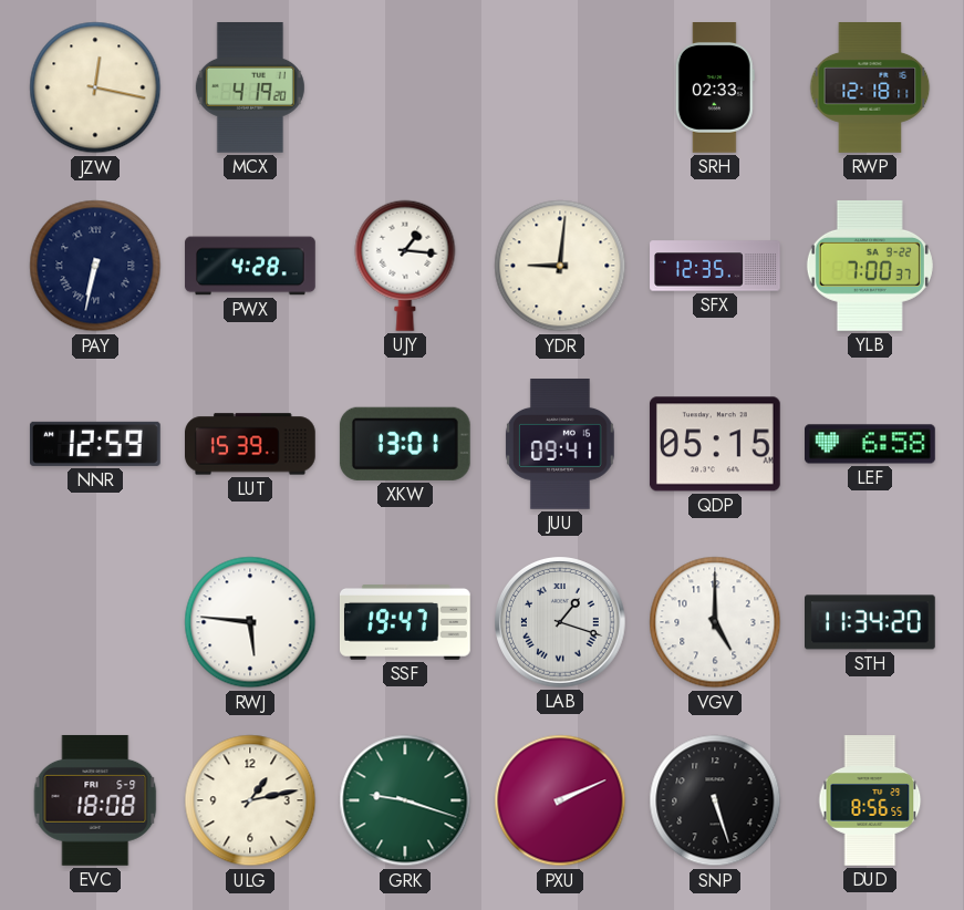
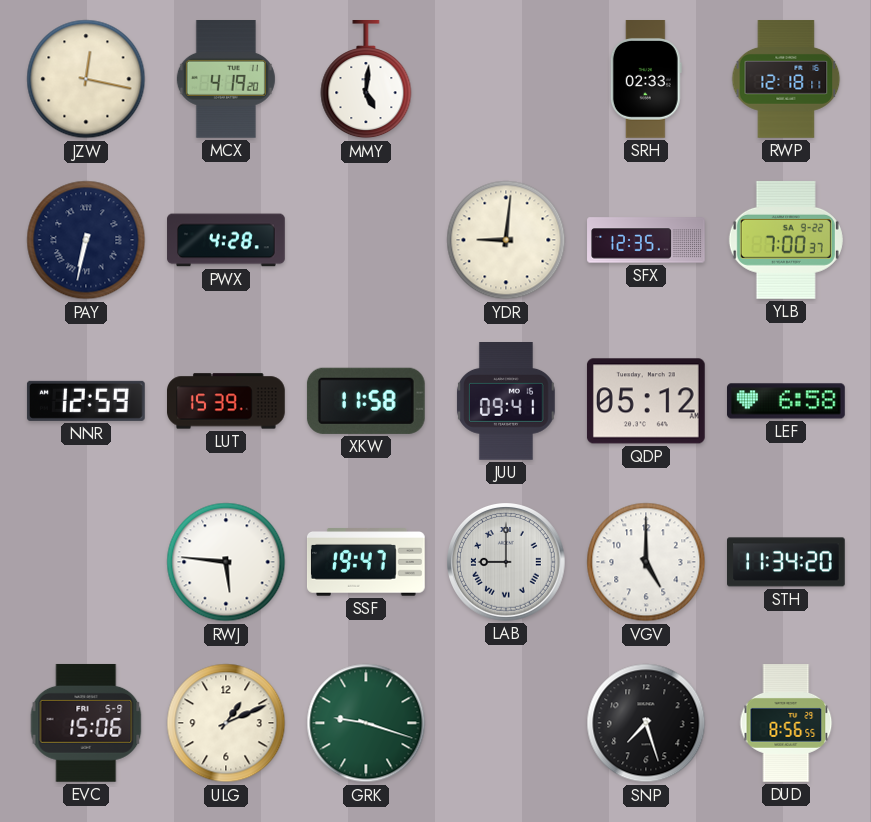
MMY: none -> 5:01 (366, 80)
UJY: 1:16 -> none (405, 266)
XKW: 13:01 -> 11:58 (366, 401)
QDP: 05:15 -> 05:12 (646, 401)
LAB: 1:18 -> 9:00 (507, 563)
EVC: 18:08 -> 15:06 (86, 723)
ULG: 1:13 -> 1:11 (226, 723)
PXU: 2:11 -> none (560, 800)
SNP: 5:27 -> 7:27 (646, 723)
